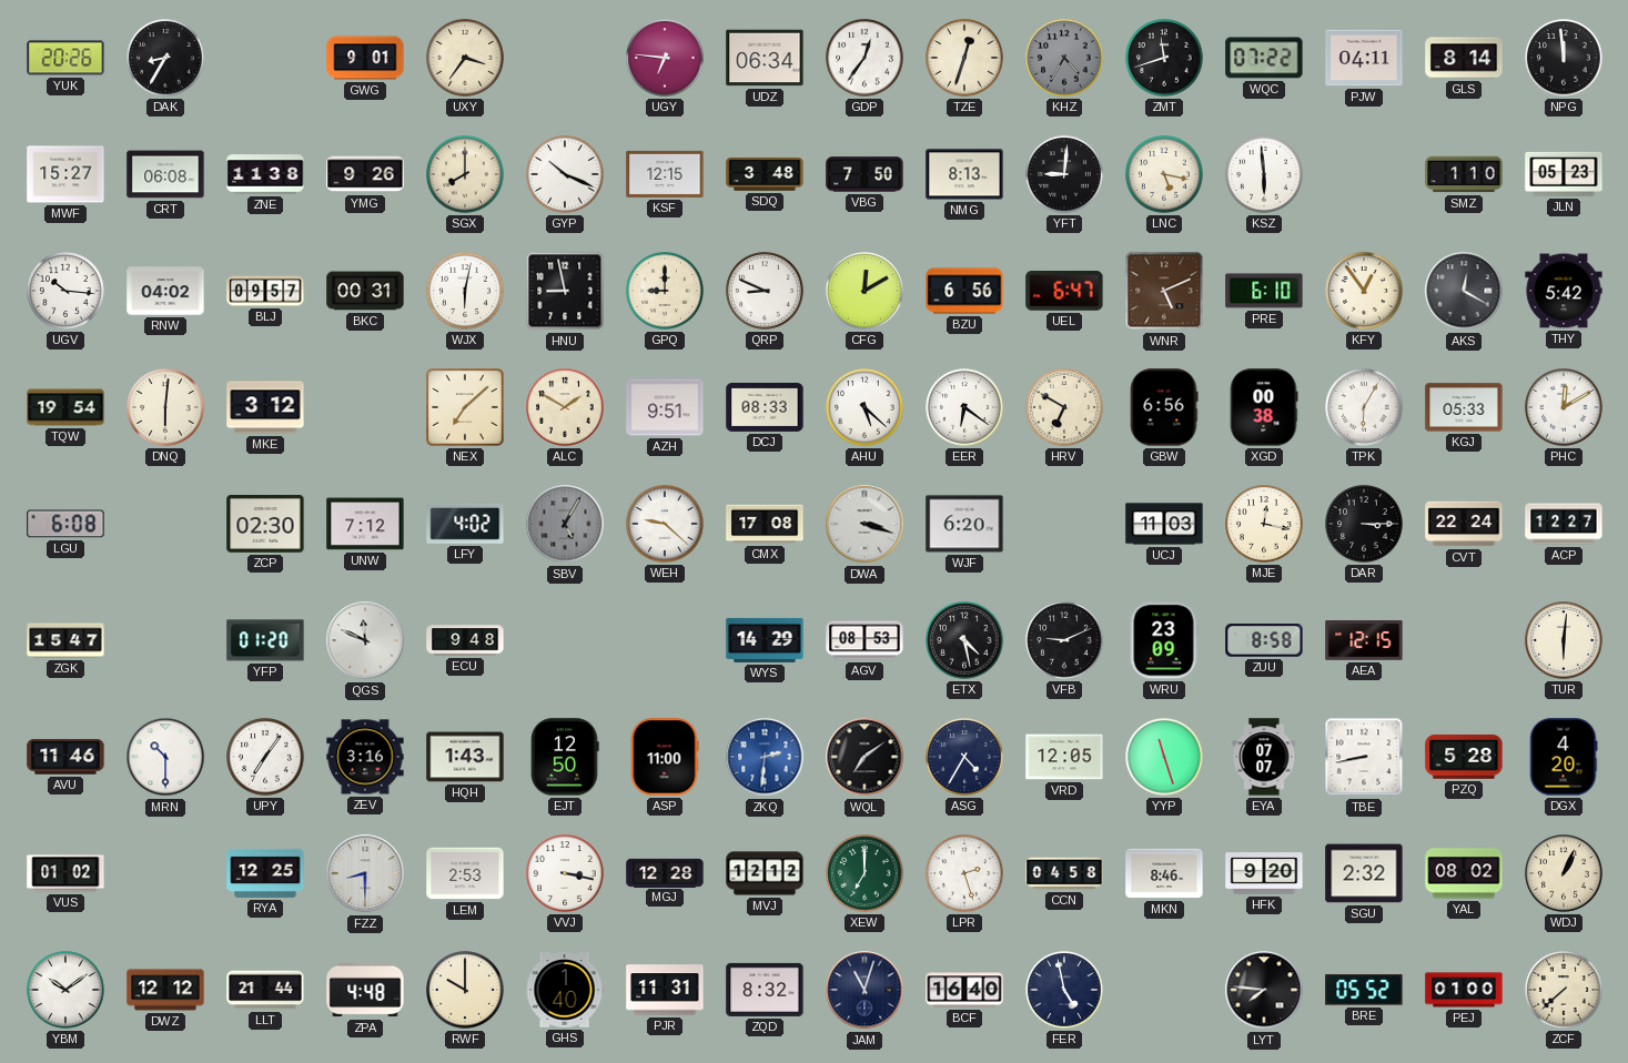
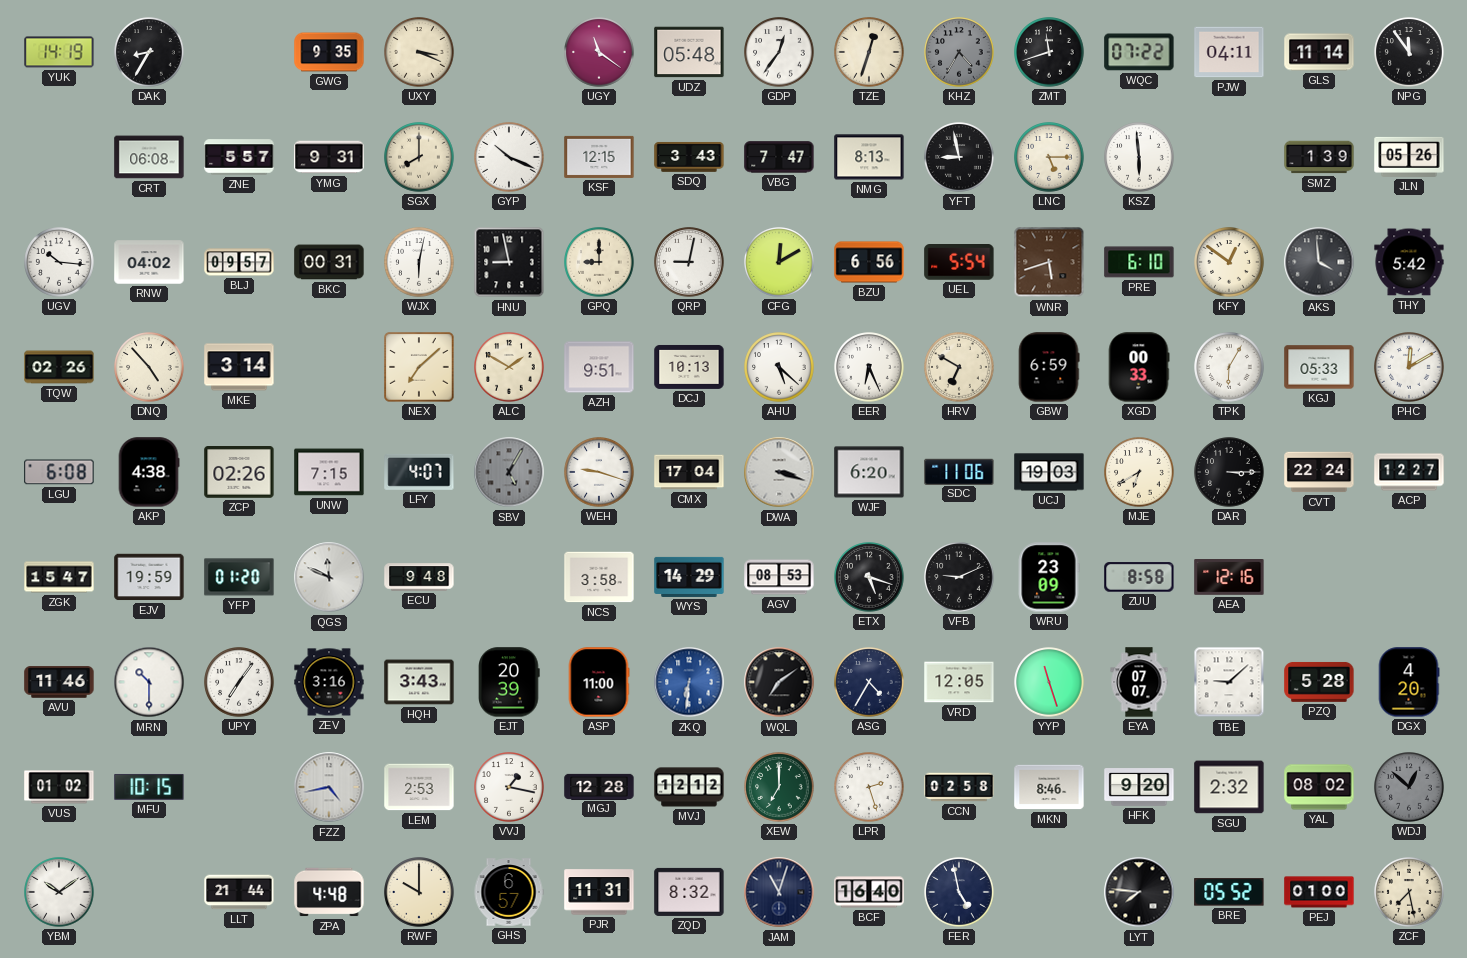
YUK: 20:26 -> 14:19 (59, 52)
GWG: 9:01 -> 9:35 (329, 52)
UXY: 3:36 -> 3:19 (419, 52)
UGY: 6:46 -> 11:21 (599, 52)
UDZ: 06:34 -> 05:48 (689, 52)
GLS: 8:14 -> 11:14 (1319, 52)
NPG: 11:59 -> 11:54 (1409, 52)
MWF: 15:27 -> none (65, 174)
ZNE: 11:38 -> 5:57 (239, 157)
YMG: 9:26 -> 9:31 (329, 157)
SDQ: 3:48 -> 3:43 (689, 157)
VBG: 7:50 -> 7:47 (779, 157)
YFT: 9:01 -> 8:58 (959, 157)
LNC: 5:17 -> 5:15 (1049, 157)
SMZ: 1:10 -> 1:39 (1319, 157)
JLN: 05:23 -> 05:26 (1409, 157)
QRP: 8:49 -> 9:02 (689, 262)
UEL: 6:47 -> 5:54 (959, 263)
WNR: 5:11 -> 5:42 (1049, 262)
KFY: 12:54 -> 12:51 (1229, 262)
AKS: 12:20 -> 3:59 (1319, 262)
TQW: 19:54 -> 02:26 (59, 367)
DNQ: 6:01 -> 4:53 (149, 367)
MKE: 3:12 -> 3:14 (239, 367)
DCJ: 08:33 -> 10:13 (689, 367)
EER: 6:21 -> 6:26 (869, 367)
GBW: 6:56 -> 6:59 (1049, 367)
XGD: 00:38 -> 00:33 (1139, 367)
AKP: none -> 4:38 (149, 472)
ZCP: 02:30 -> 02:26 (239, 473)
UNW: 7:12 -> 7:15 (329, 472)
LFY: 4:02 -> 4:07 (419, 472)
WEH: 9:22 -> 9:18 (599, 472)
CMX: 17:08 -> 17:04 (689, 472)
SDC: none -> 11:06 (959, 471)
UCJ: 11:03 -> 19:03 (1049, 472)
MJE: 12:17 -> 6:40 (1139, 472)
EJV: none -> 19:59 (149, 577)
NCS: none -> 3:58 (599, 577)
ETX: 4:28 -> 5:18 (869, 577)
AEA: 12:15 -> 12:16 (1229, 578)
TUR: 6:01 -> none (1564, 640)
HQH: 1:43 -> 3:43 (419, 682)
EJT: 12:50 -> 20:39 (509, 682)
ZKQ: 2:31 -> 6:31 (689, 682)
TBE: 8:43 -> 9:08 (1229, 682)
MFU: none -> 10:15 (149, 787)
RYA: 12:25 -> none (265, 873)
FZZ: 8:30 -> 4:43 (329, 787)
VVJ: 3:17 -> 1:17 (509, 787)
CCN: 04:58 -> 02:58 (959, 787)
WDJ: 1:04 -> 12:52 (1409, 787)
WDJ dial: cream -> grey (1409, 787)
DWZ: 12:12 -> none (165, 990)
GHS: 1:40 -> 6:57 (509, 892)
ZCF: 7:38 -> 7:28 (1409, 892)
